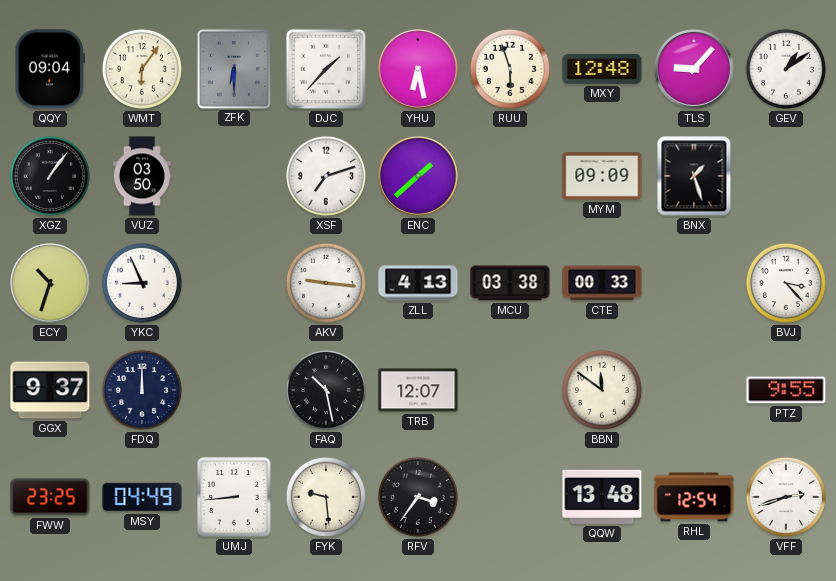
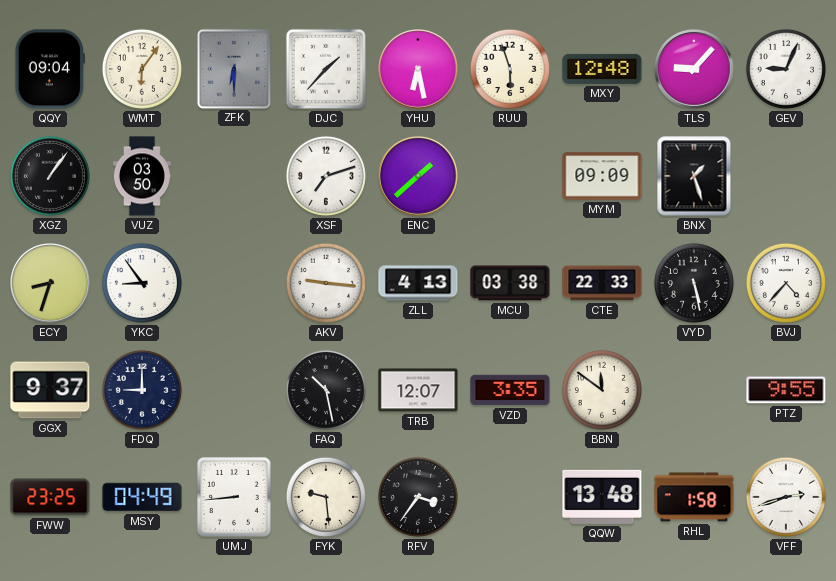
GEV: 1:09 -> 9:04 (786, 69)
ECY: 10:33 -> 8:33 (51, 284)
YKC: 8:56 -> 8:54 (142, 283)
CTE: 00:33 -> 22:33 (602, 283)
VYD: none -> 5:28 (694, 283)
BVJ: 3:23 -> 4:37 (786, 283)
FDQ: 12:00 -> 9:00 (142, 390)
VZD: none -> 3:35 (510, 390)
RHL: 12:54 -> 1:58 (694, 497)
